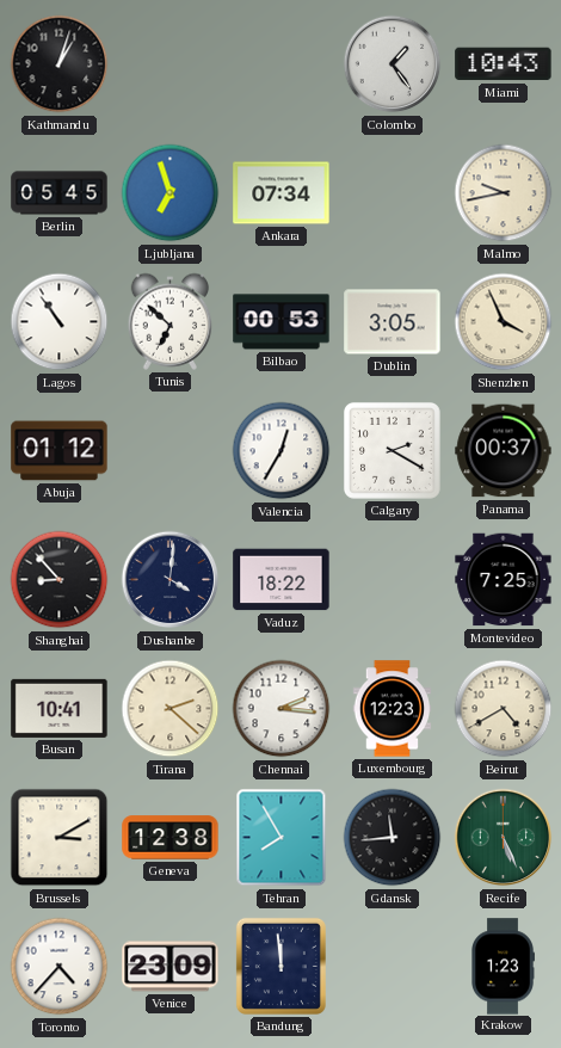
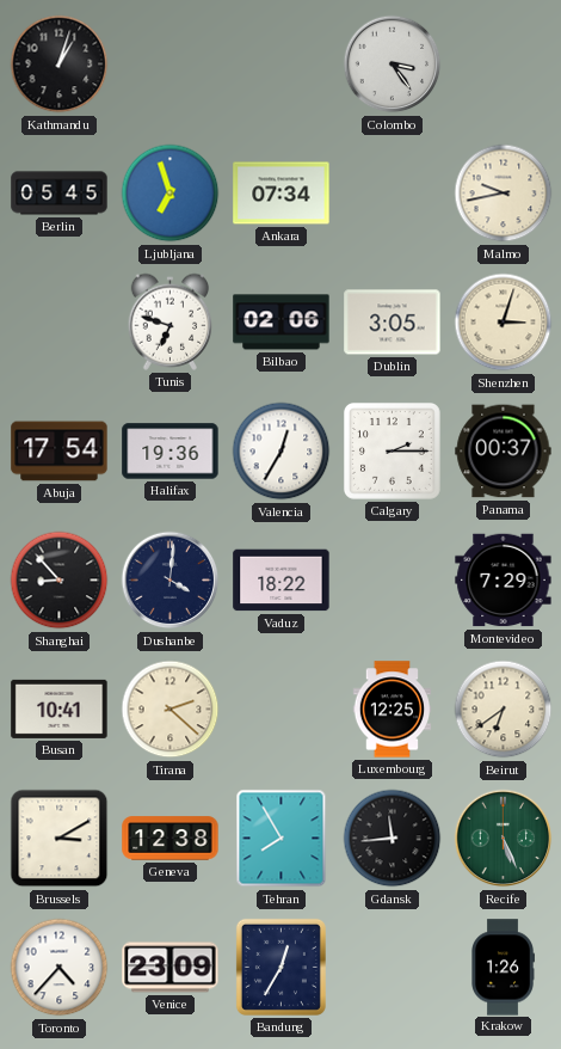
Colombo: 1:24 -> 3:24 (393, 65)
Miami: 10:43 -> none (504, 64)
Lagos: 10:54 -> none (60, 322)
Tunis: 6:52 -> 6:48 (171, 321)
Bilbao: 00:53 -> 02:06 (282, 323)
Shenzhen: 3:56 -> 3:03 (504, 323)
Abuja: 01:12 -> 17:54 (60, 452)
Halifax: none -> 19:36 (171, 452)
Calgary: 2:20 -> 2:15 (393, 452)
Montevideo: 7:25 -> 7:29 (504, 581)
Chennai: 2:16 -> none (282, 709)
Luxembourg: 12:23 -> 12:25 (393, 710)
Beirut: 4:40 -> 6:39 (504, 710)
Bandung: 11:59 -> 12:35 (280, 967)
Krakow: 1:23 -> 1:26 (503, 968)
